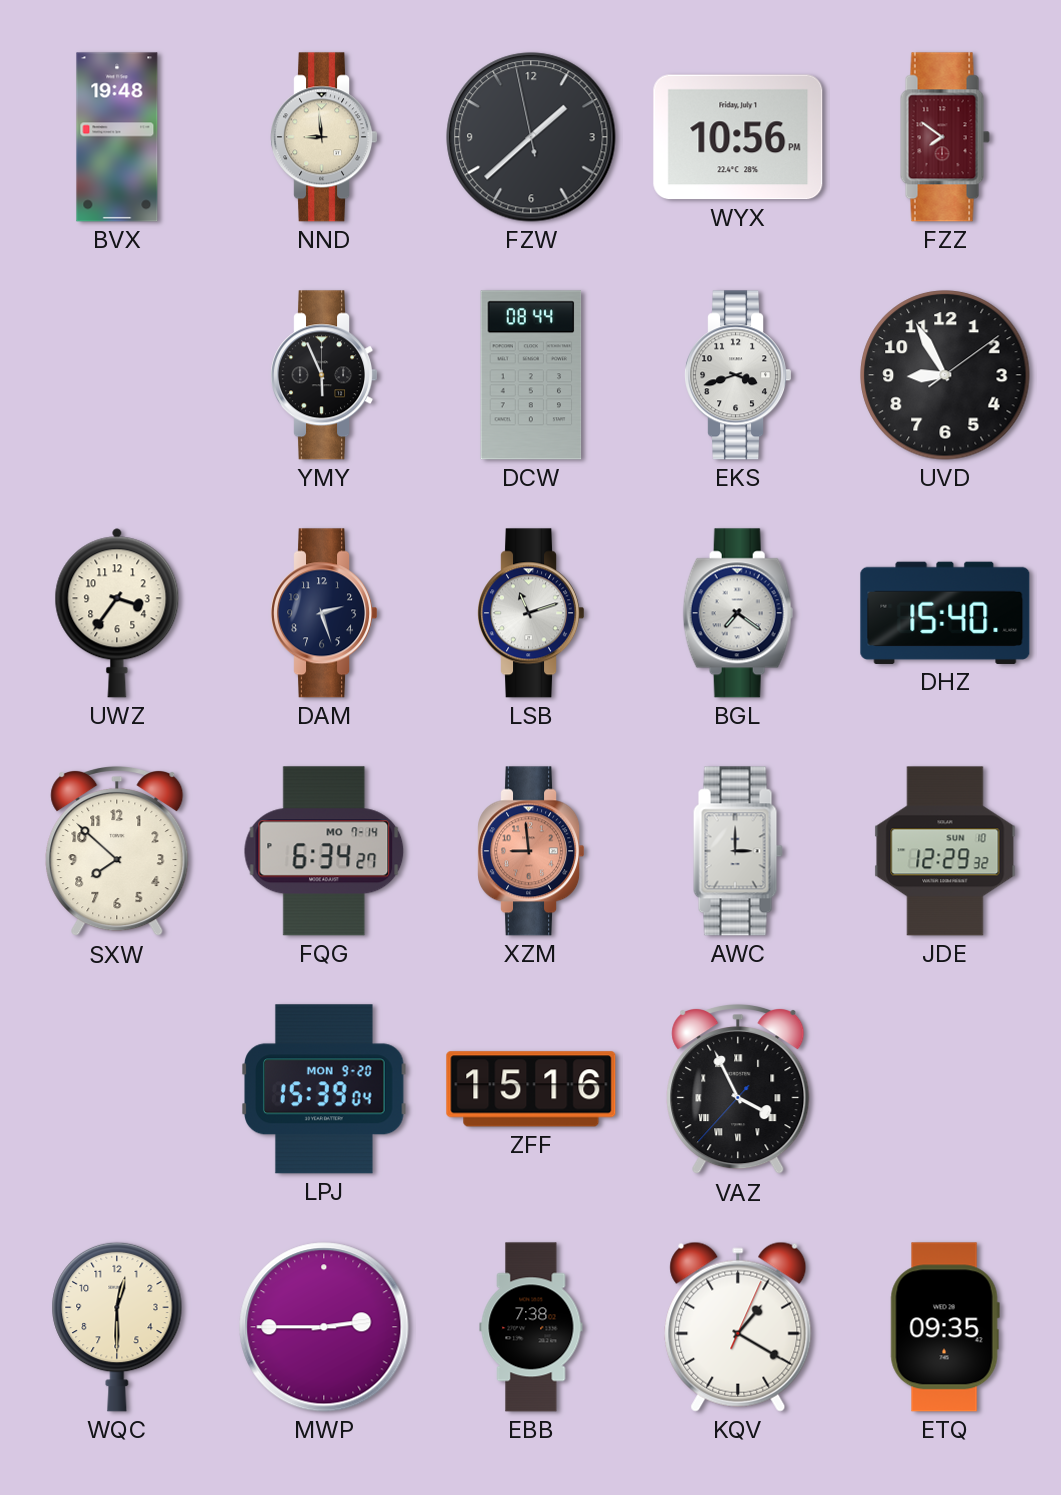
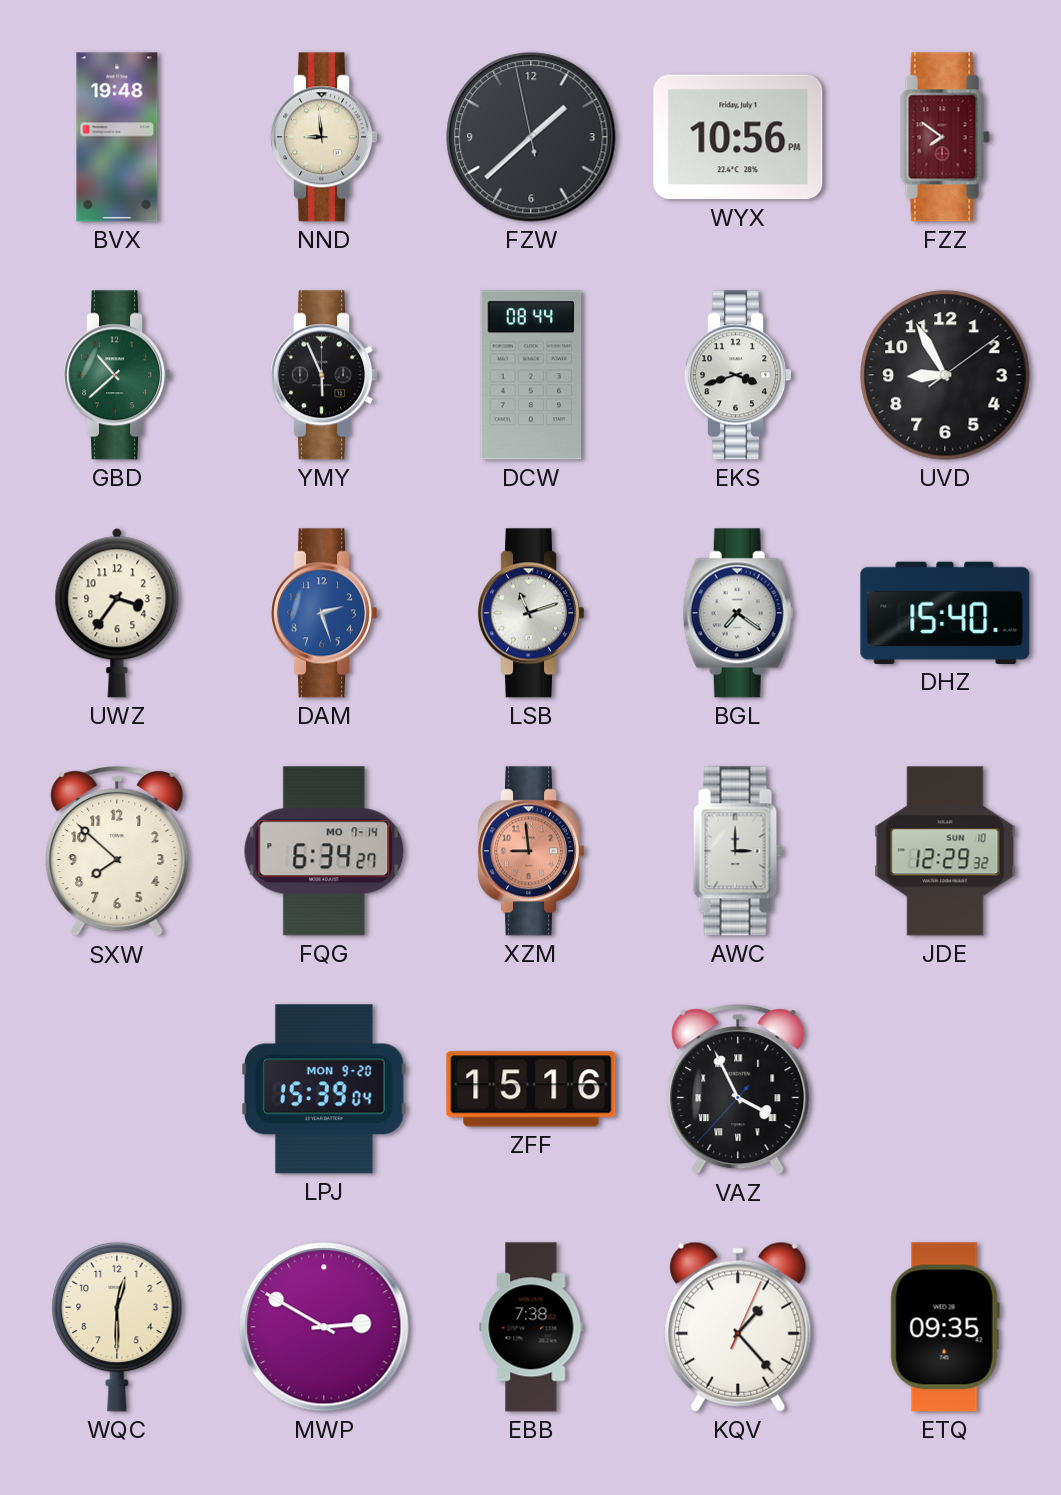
GBD: none -> 10:38 (117, 375)
DAM dial: navy -> blue (324, 613)
MWP: 2:45 -> 2:50 (324, 1327)
KQV: 1:20 -> 1:23 (738, 1327)
